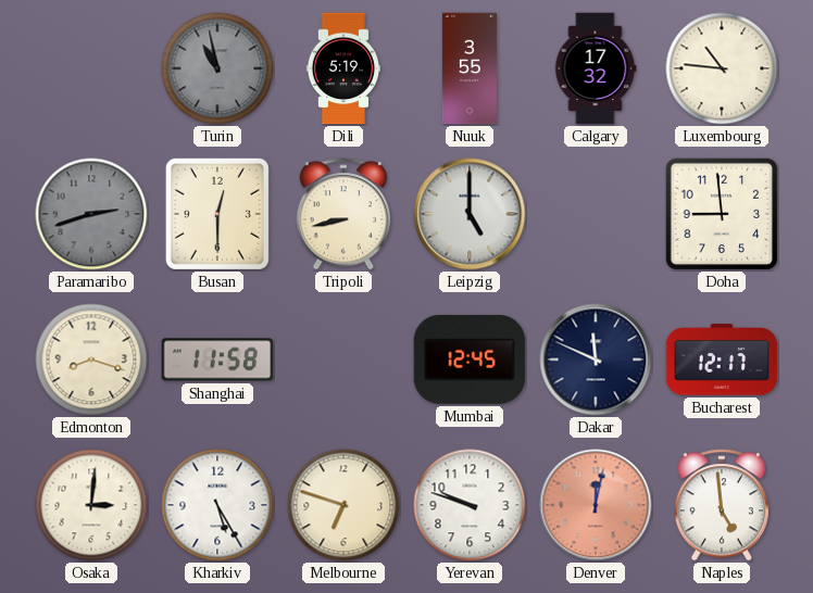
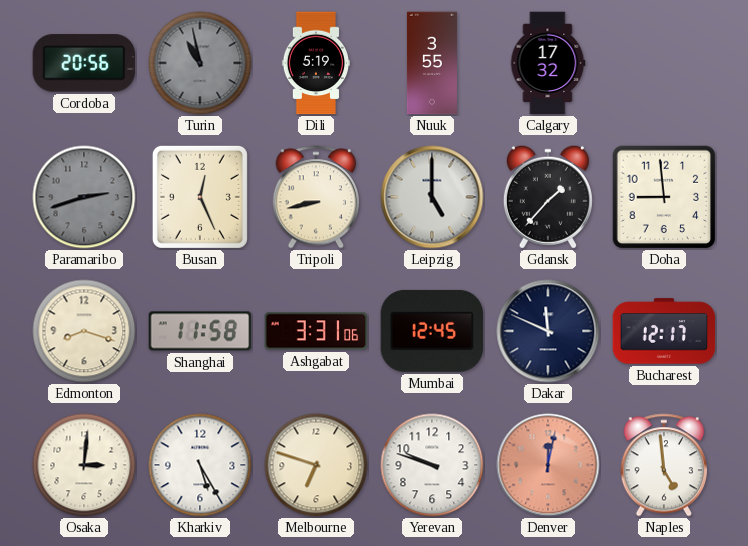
Cordoba: none -> 20:56 (84, 63)
Luxembourg: 10:46 -> none (722, 68)
Busan: 12:30 -> 12:26 (200, 197)
Gdansk: none -> 1:37 (548, 197)
Ashgabat: none -> 3:31 (316, 331)
